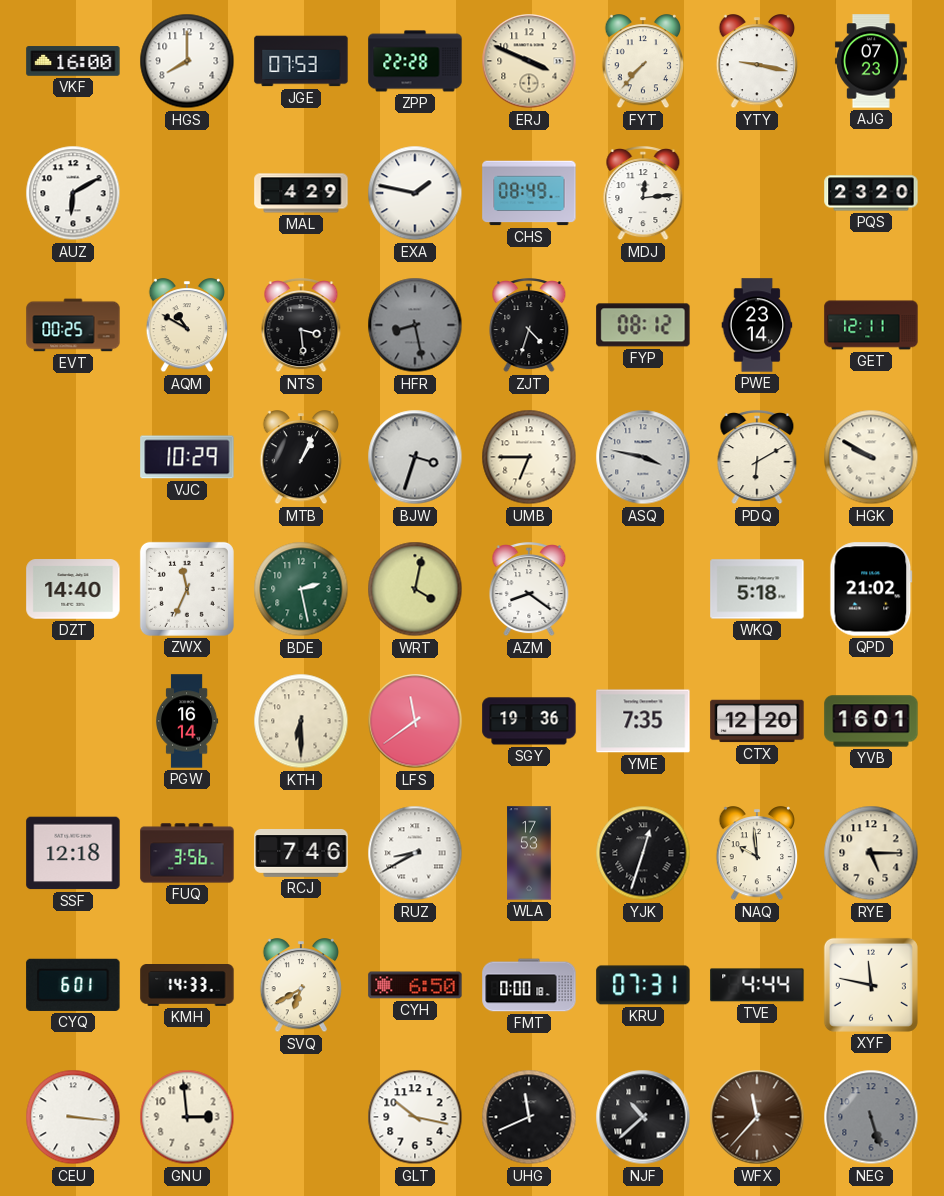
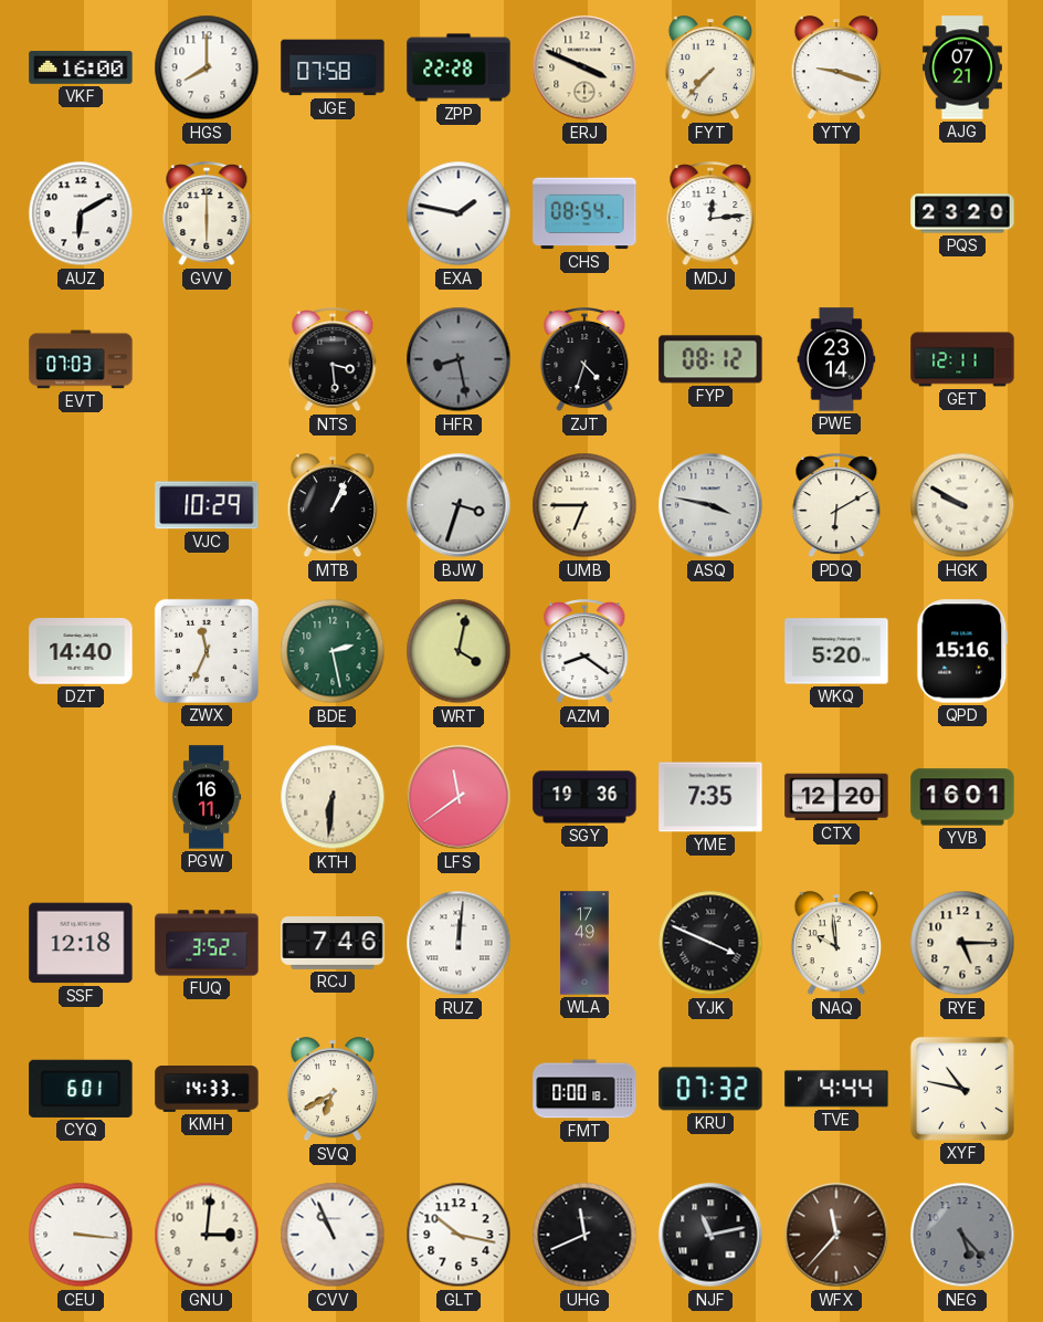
JGE: 07:53 -> 07:58 (333, 67)
YTY: 9:17 -> 9:18 (836, 69)
AJG: 07:23 -> 07:21 (962, 67)
GVV: none -> 6:00 (207, 214)
MAL: 4:29 -> none (301, 193)
CHS: 08:49 -> 08:54 (584, 213)
EVT: 00:25 -> 07:03 (81, 359)
AQM: 10:50 -> none (187, 326)
WKQ: 5:18 -> 5:20 (836, 651)
QPD: 21:02 -> 15:16 (962, 651)
PGW: 16:14 -> 16:11 (207, 797)
KTH: 6:30 -> 6:31 (333, 797)
FUQ: 3:56 -> 3:52 (207, 943)
RUZ: 8:40 -> 12:01 (459, 943)
WLA: 17:53 -> 17:49 (584, 943)
YJK: 12:33 -> 3:49 (710, 943)
CYH: 6:50 -> none (415, 985)
KRU: 07:31 -> 07:32 (710, 1089)
XYF: 11:47 -> 10:47 (962, 1089)
GNU: 2:59 -> 3:01 (207, 1235)
CVV: none -> 10:56 (333, 1235)
NJF: 10:38 -> 11:13 (710, 1235)
NEG: 5:27 -> 5:23 (962, 1235)
